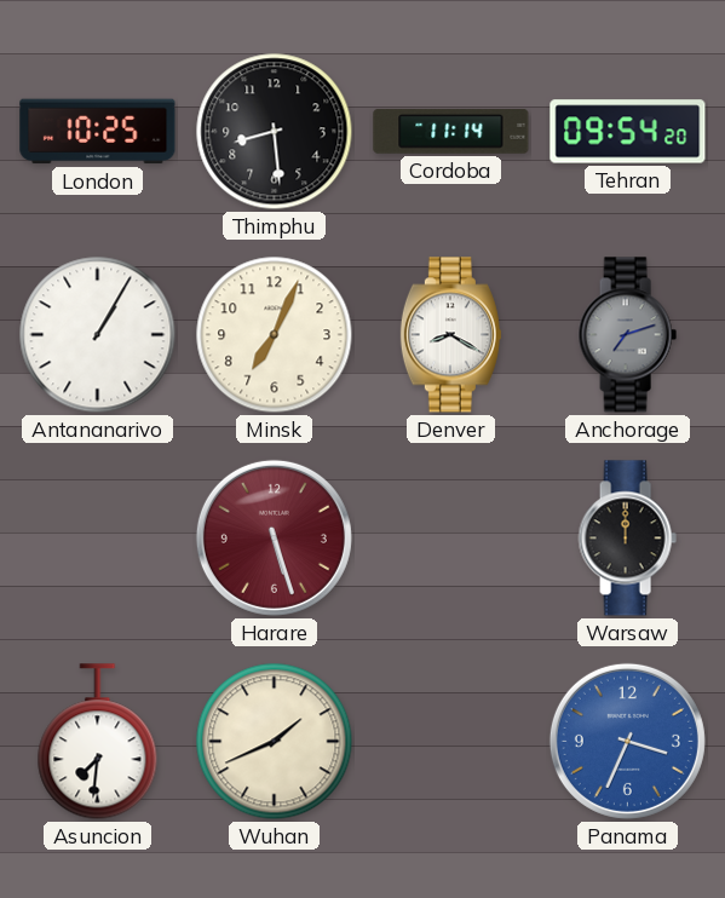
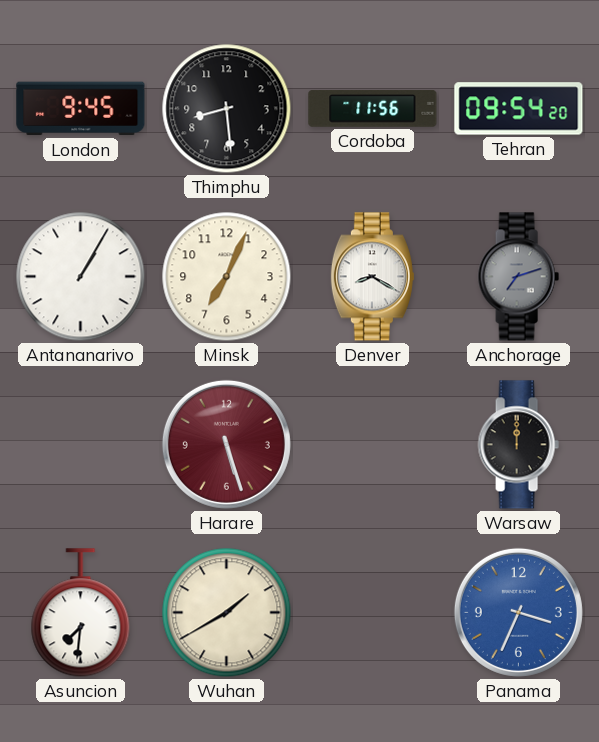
London: 10:25 -> 9:45 (81, 109)
Cordoba: 11:14 -> 11:56 (373, 109)
Wuhan: 1:41 -> 1:40 (227, 613)
